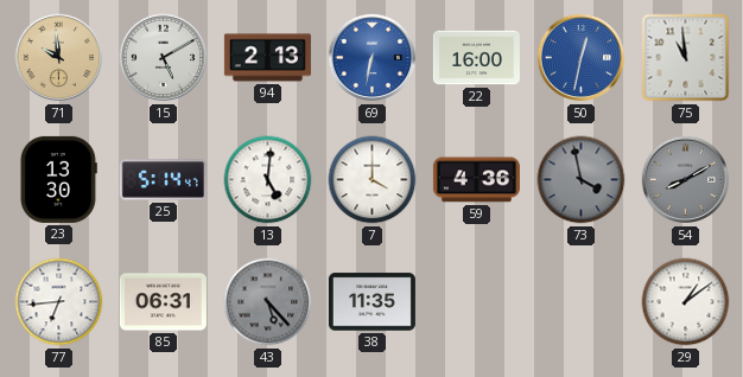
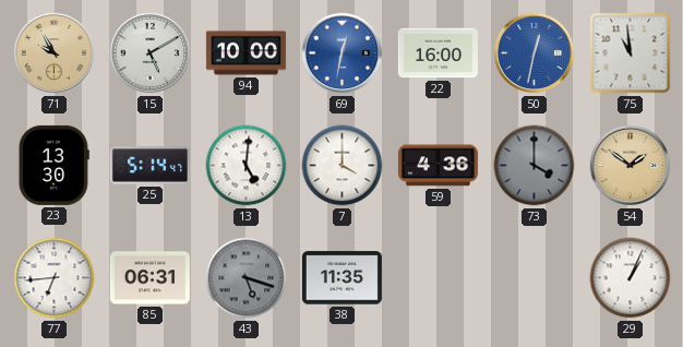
71: 9:59 -> 9:55 (55, 53)
94: 2:13 -> 10:00 (245, 53)
69: 6:32 -> 12:32 (343, 53)
73: 3:58 -> 4:00 (535, 166)
54: 8:10 -> 1:51 (631, 166)
54 dial: grey -> champagne (631, 166)
43: 5:23 -> 5:18 (247, 278)
29: 1:09 -> 1:04 (631, 278)
